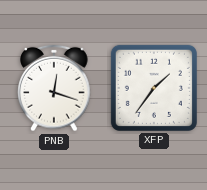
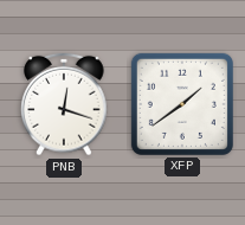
XFP: 1:36 -> 1:39 (182, 104)
